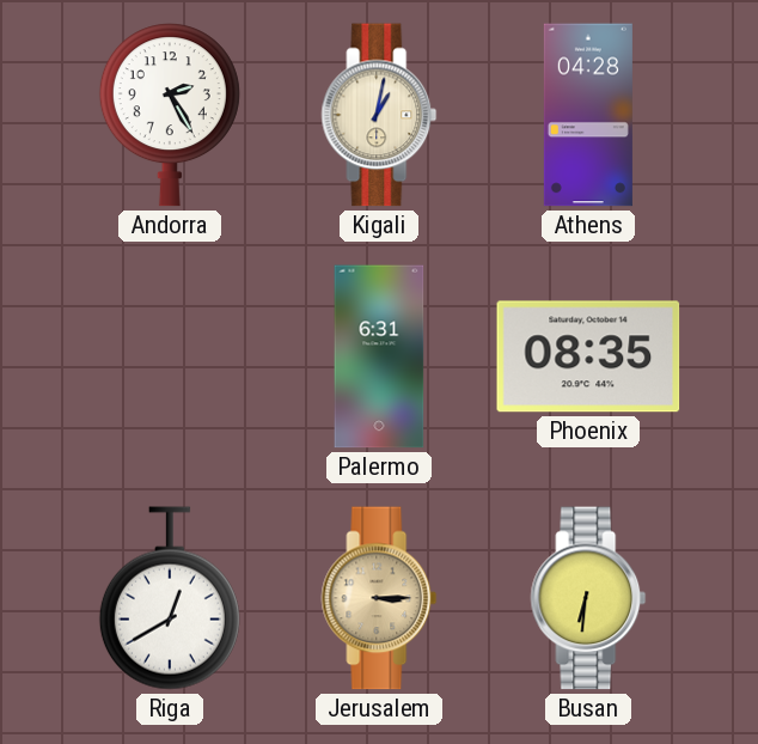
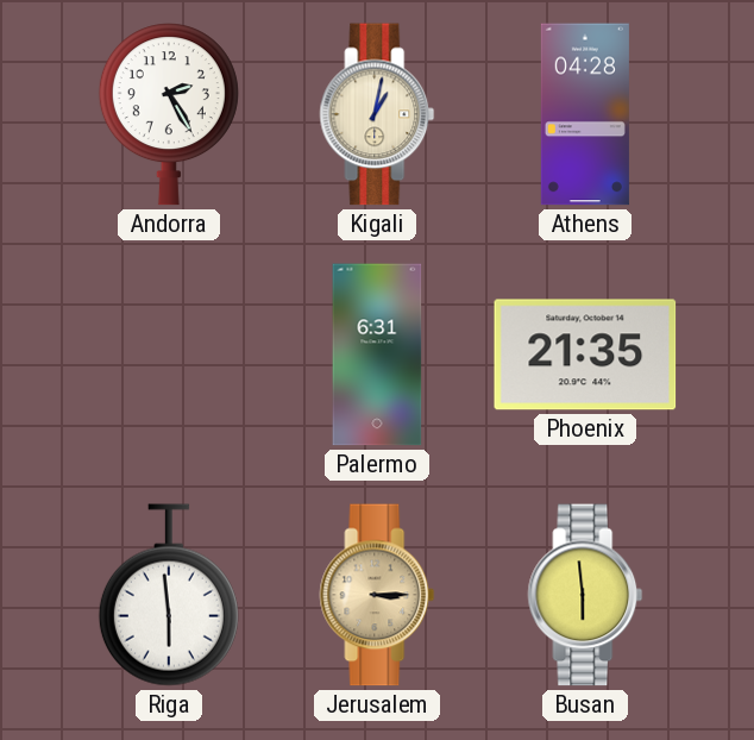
Phoenix: 08:35 -> 21:35 (585, 355)
Riga: 12:40 -> 5:59 (169, 595)
Busan: 6:31 -> 5:59 (585, 595)
